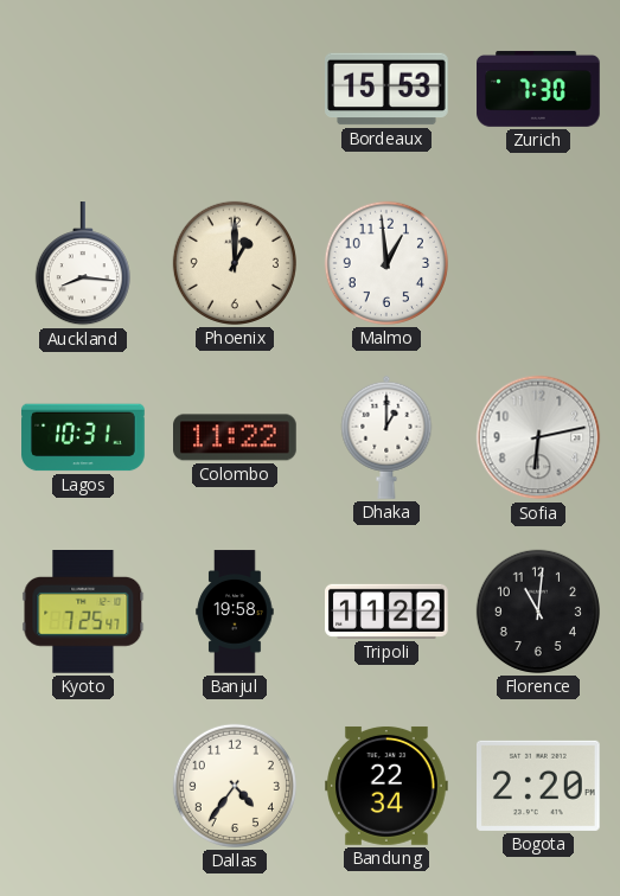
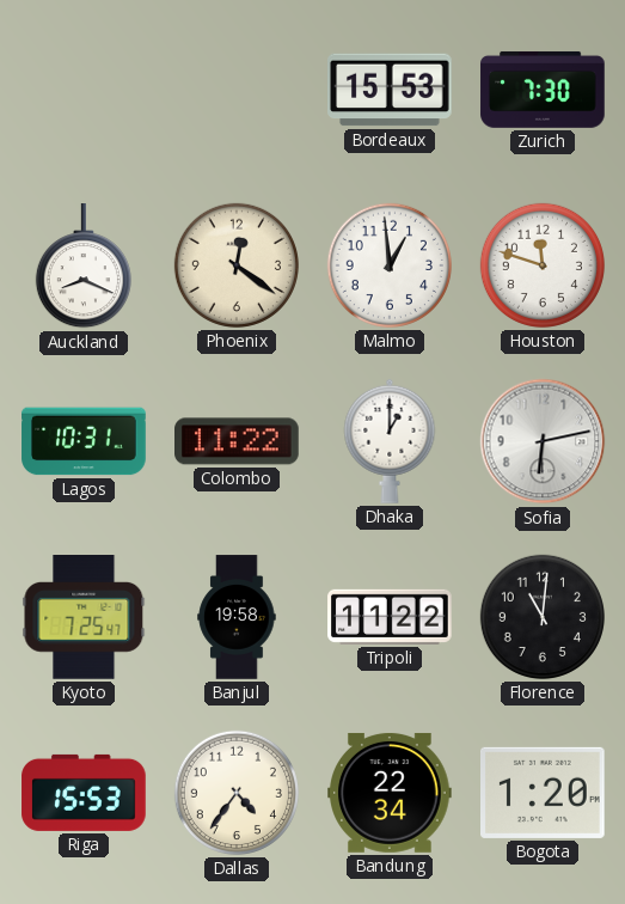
Auckland: 8:16 -> 8:19 (84, 267)
Phoenix: 1:00 -> 12:21 (237, 265)
Houston: none -> 11:48 (543, 265)
Riga: none -> 15:53 (84, 793)
Bogota: 2:20 -> 1:20 (544, 793)
